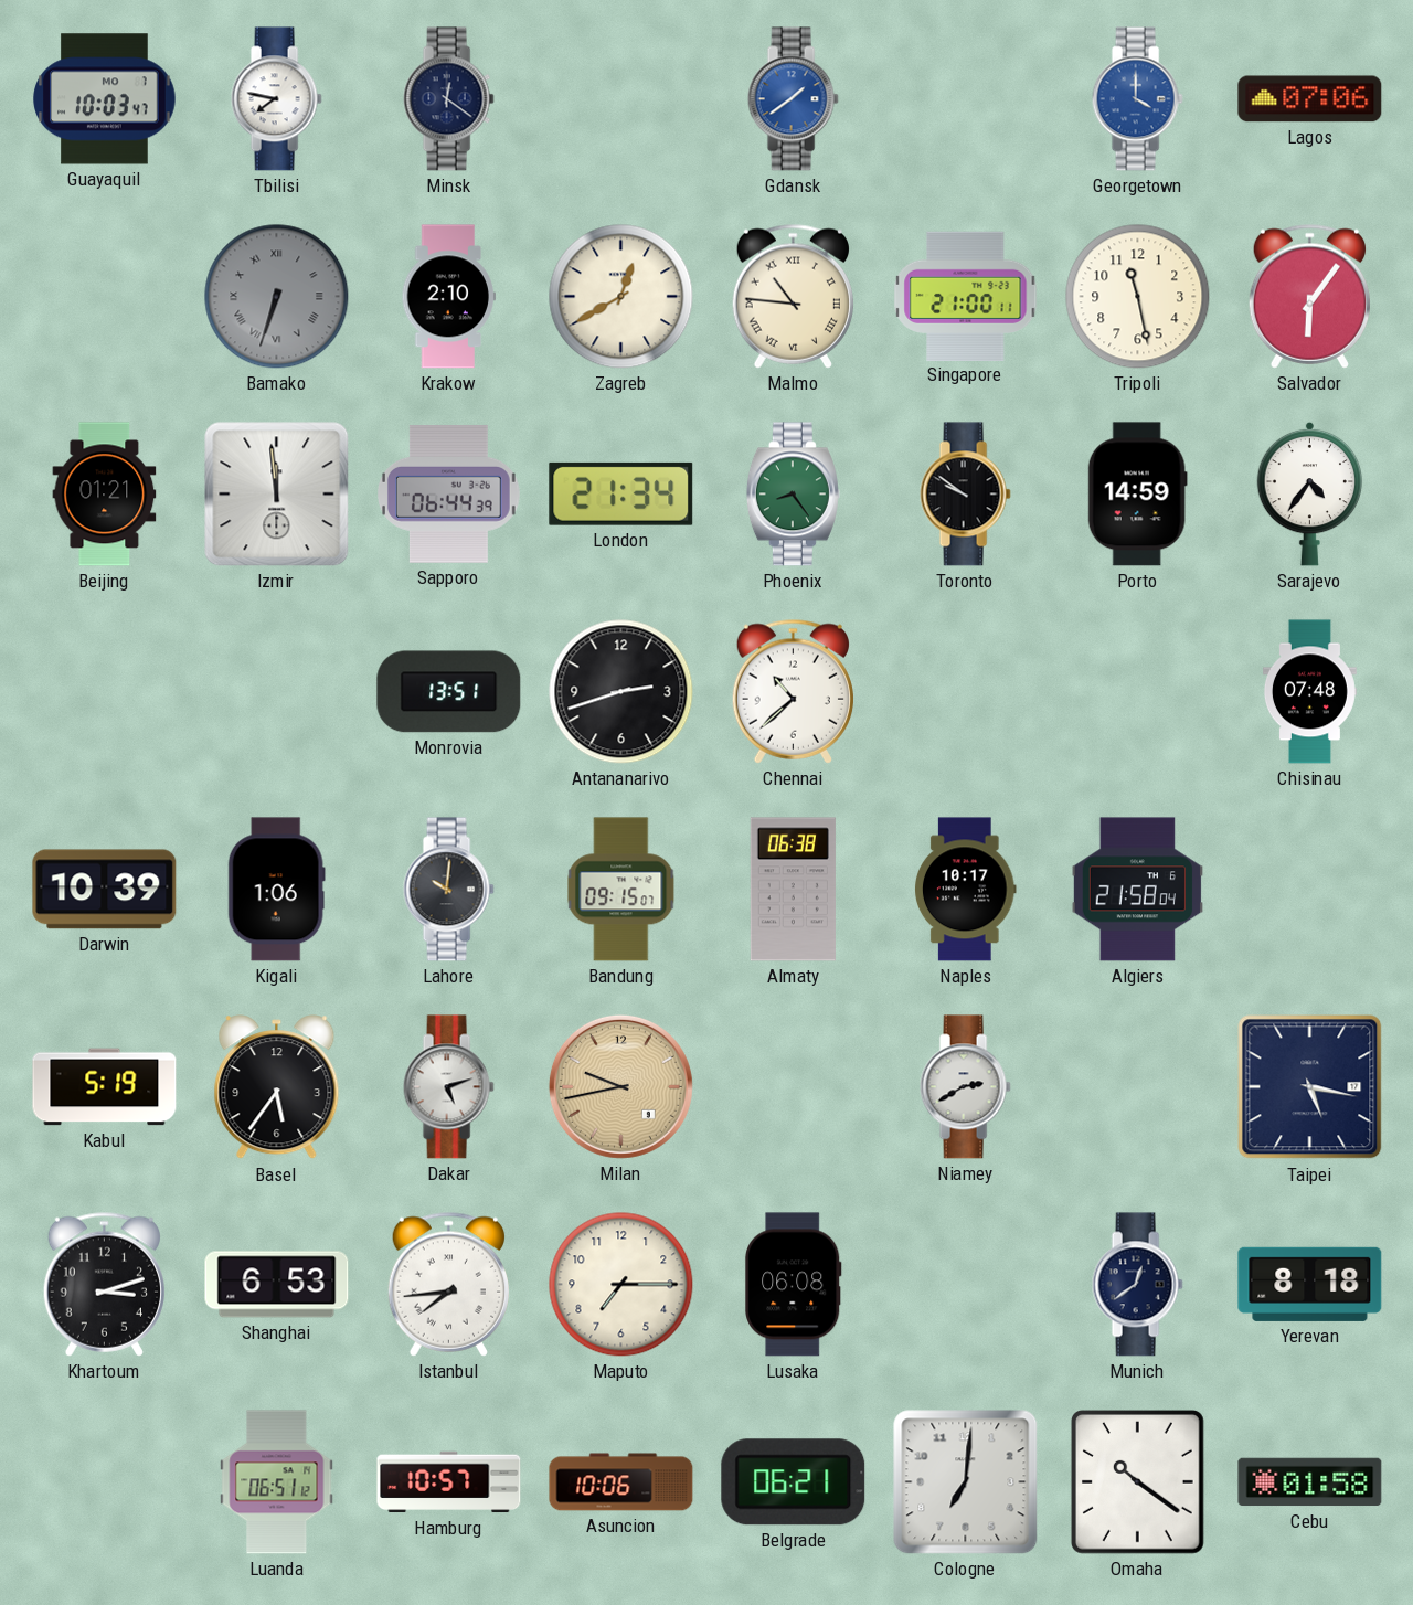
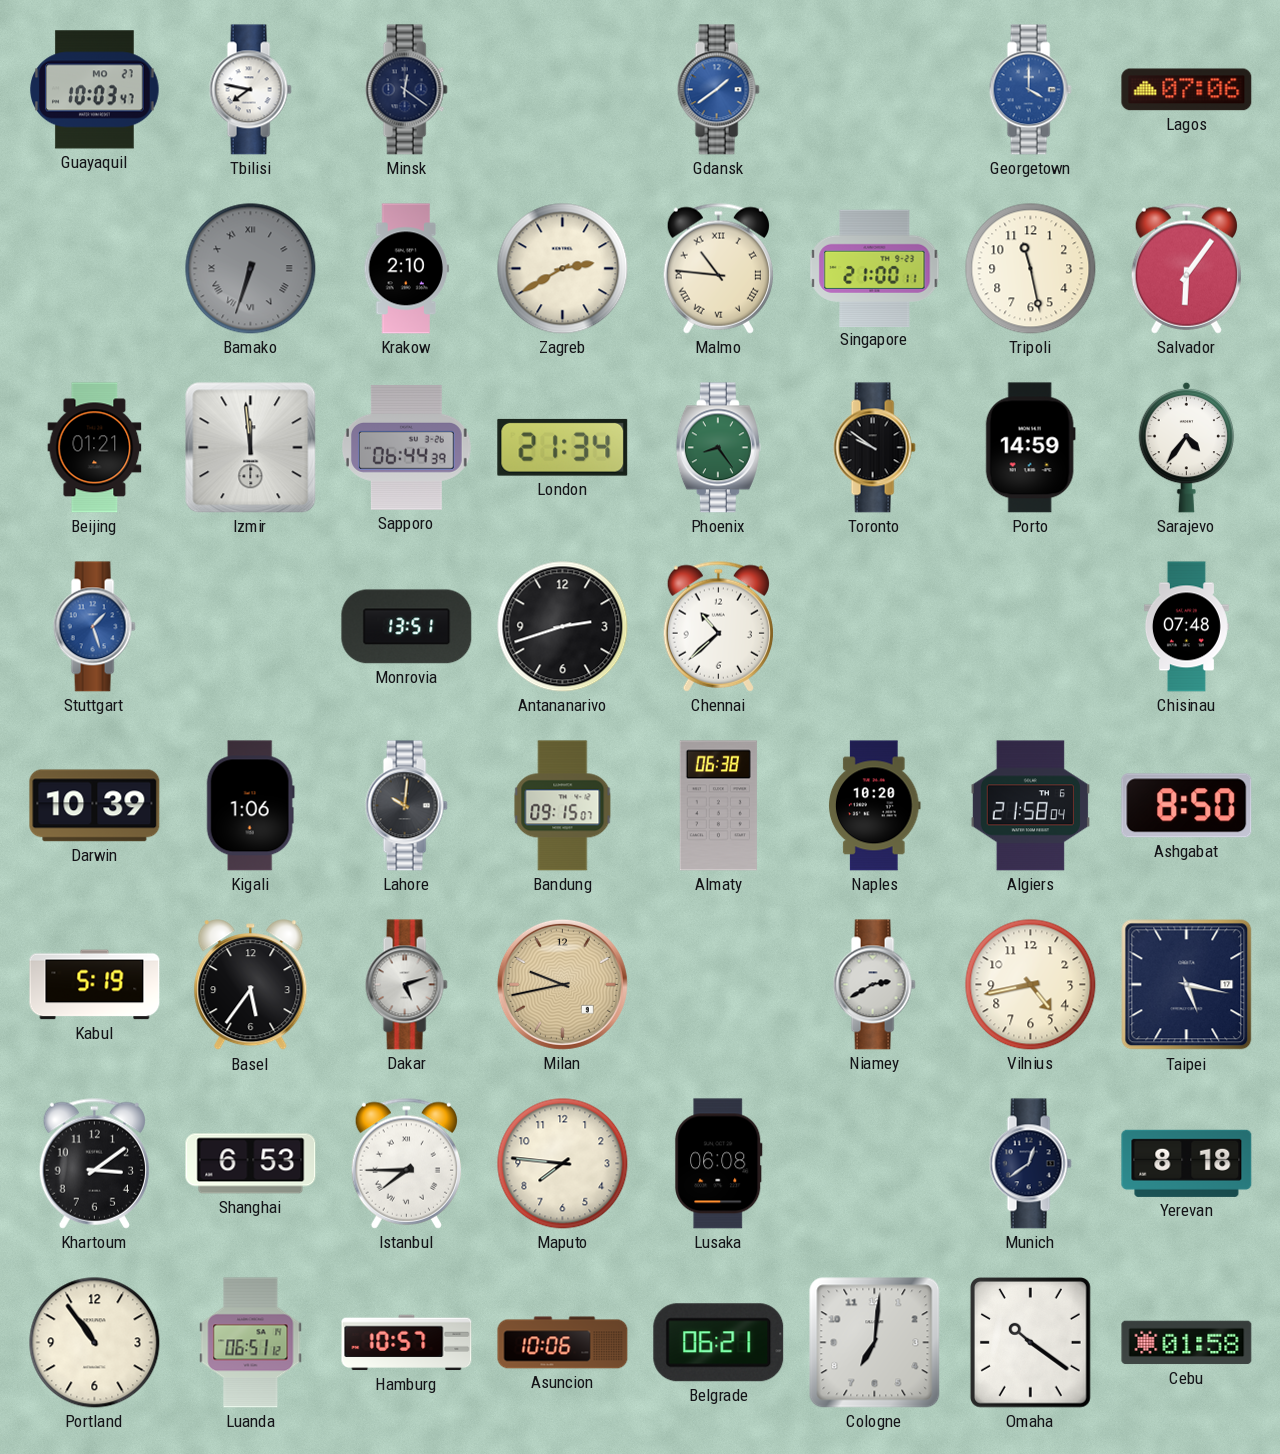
Guayaquil date: MO 7 -> MO 27 (95, 90)
Zagreb: 12:40 -> 2:40 (563, 269)
Stuttgart: none -> 1:27 (94, 627)
Naples: 10:17 -> 10:20 (874, 806)
Ashgabat: none -> 8:50 (1187, 806)
Vilnius: none -> 4:43 (1031, 985)
Khartoum: 3:12 -> 3:09 (94, 1163)
Istanbul: 7:44 -> 7:45 (406, 1163)
Maputo: 7:15 -> 7:46 (563, 1164)
Portland: none -> 10:54 (95, 1343)
